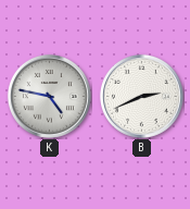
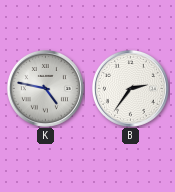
B: 2:41 -> 2:36 (130, 88)
